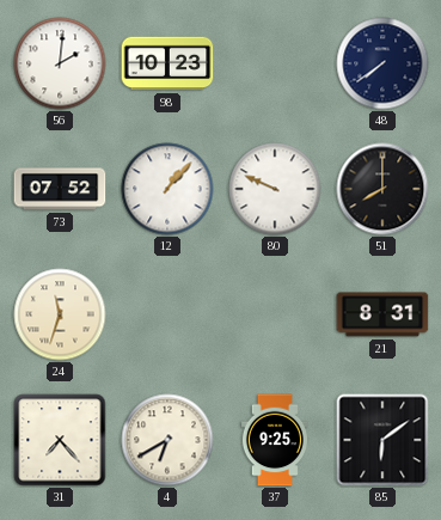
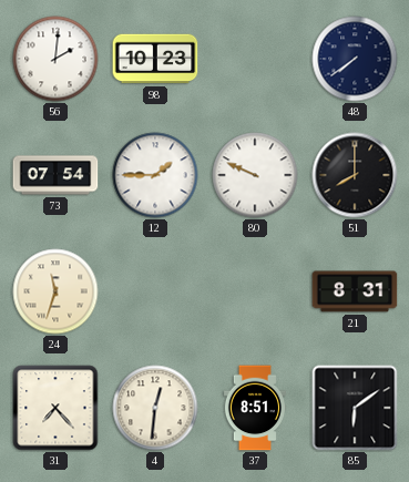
73: 07:52 -> 07:54 (55, 175)
12: 1:07 -> 1:45 (155, 175)
4: 6:40 -> 12:31 (155, 408)
37: 9:25 -> 8:51 (254, 408)
